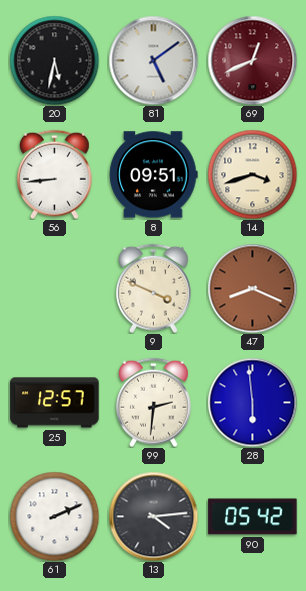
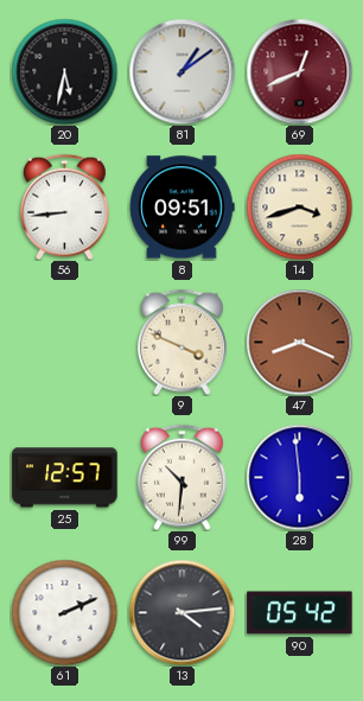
81: 5:09 -> 1:09 (181, 71)
99: 2:31 -> 10:31 (181, 477)
